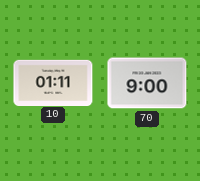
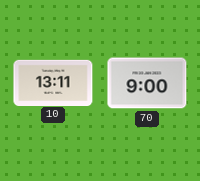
10: 01:11 -> 13:11 (53, 82)
